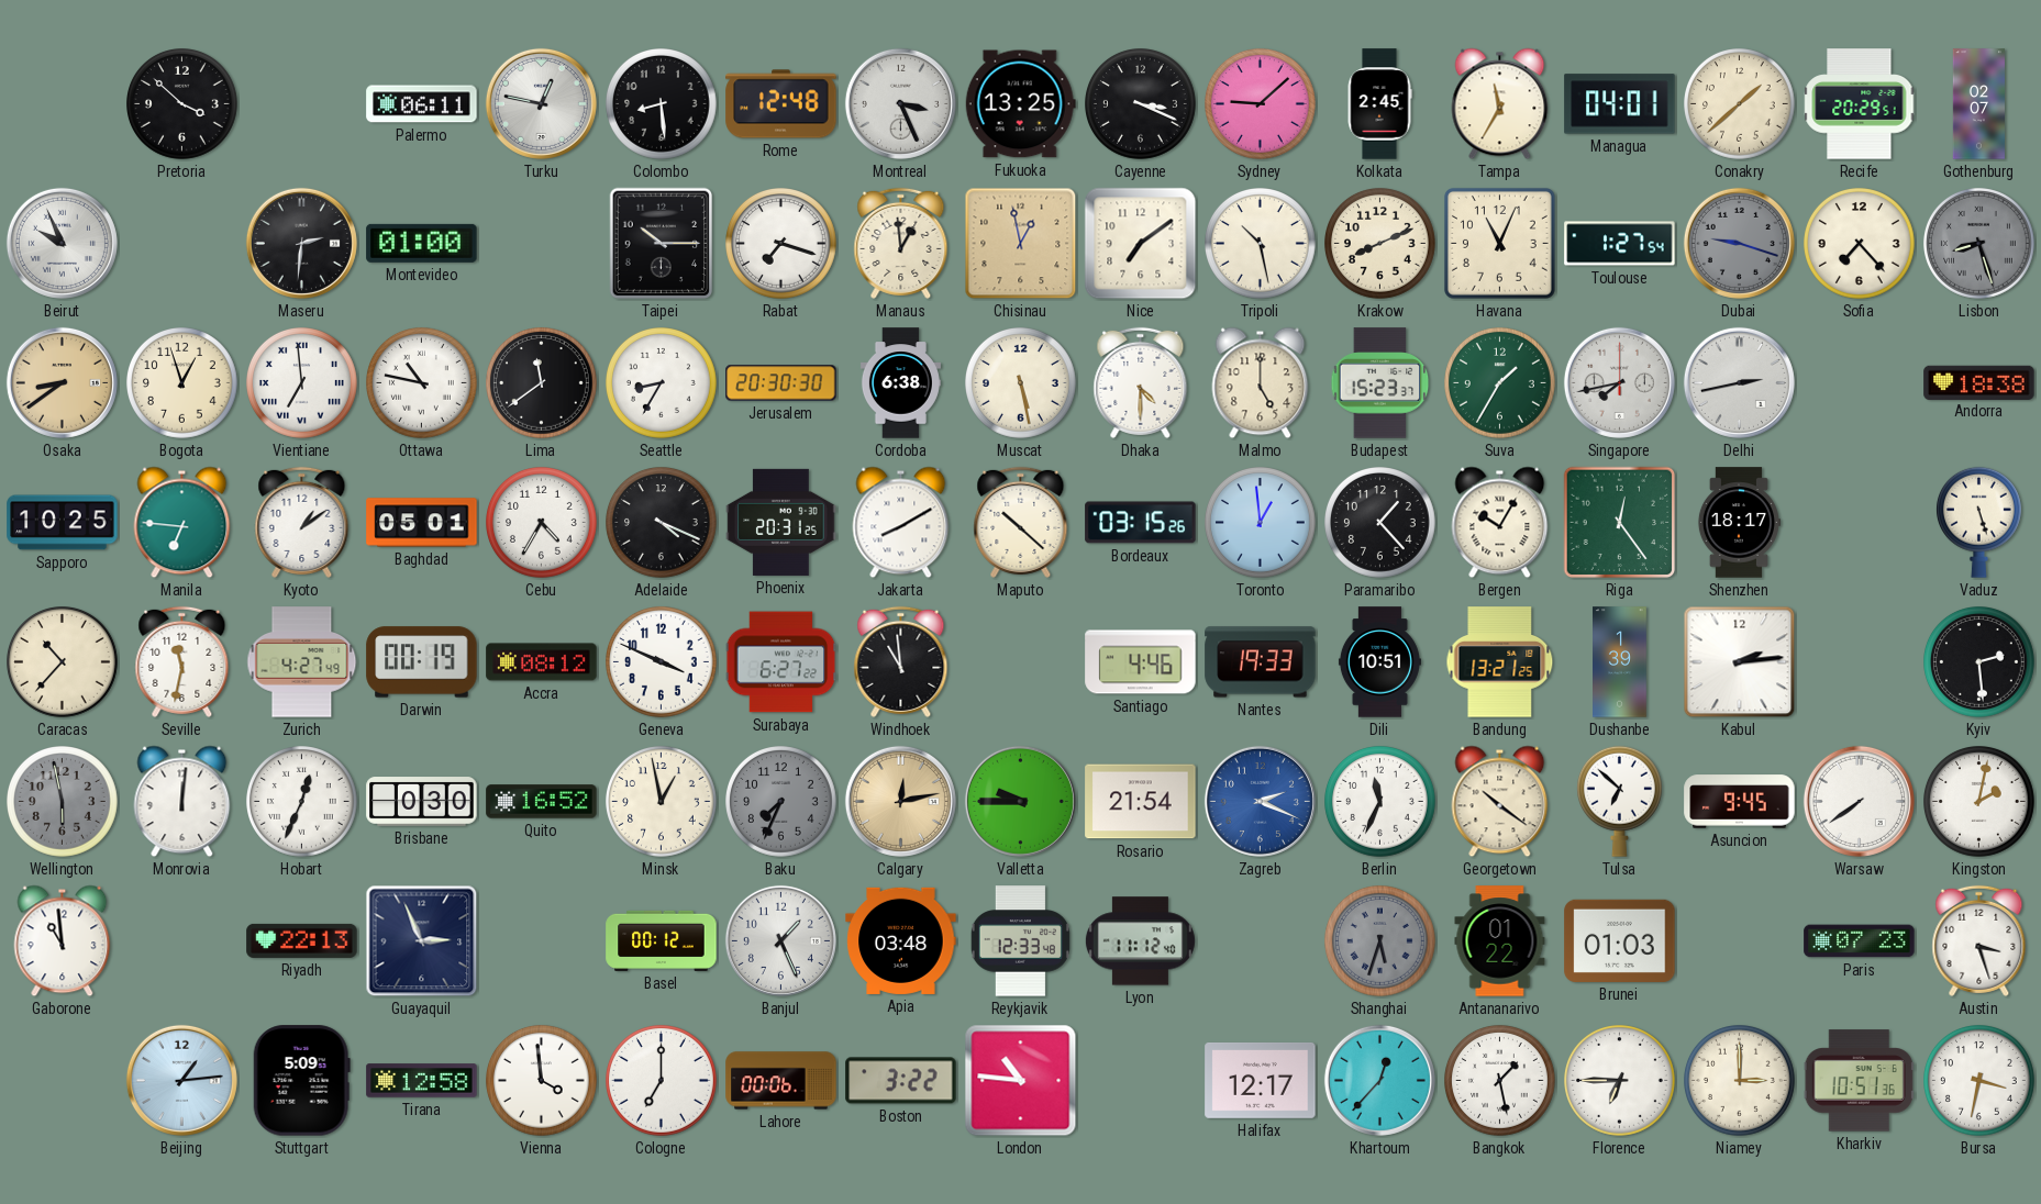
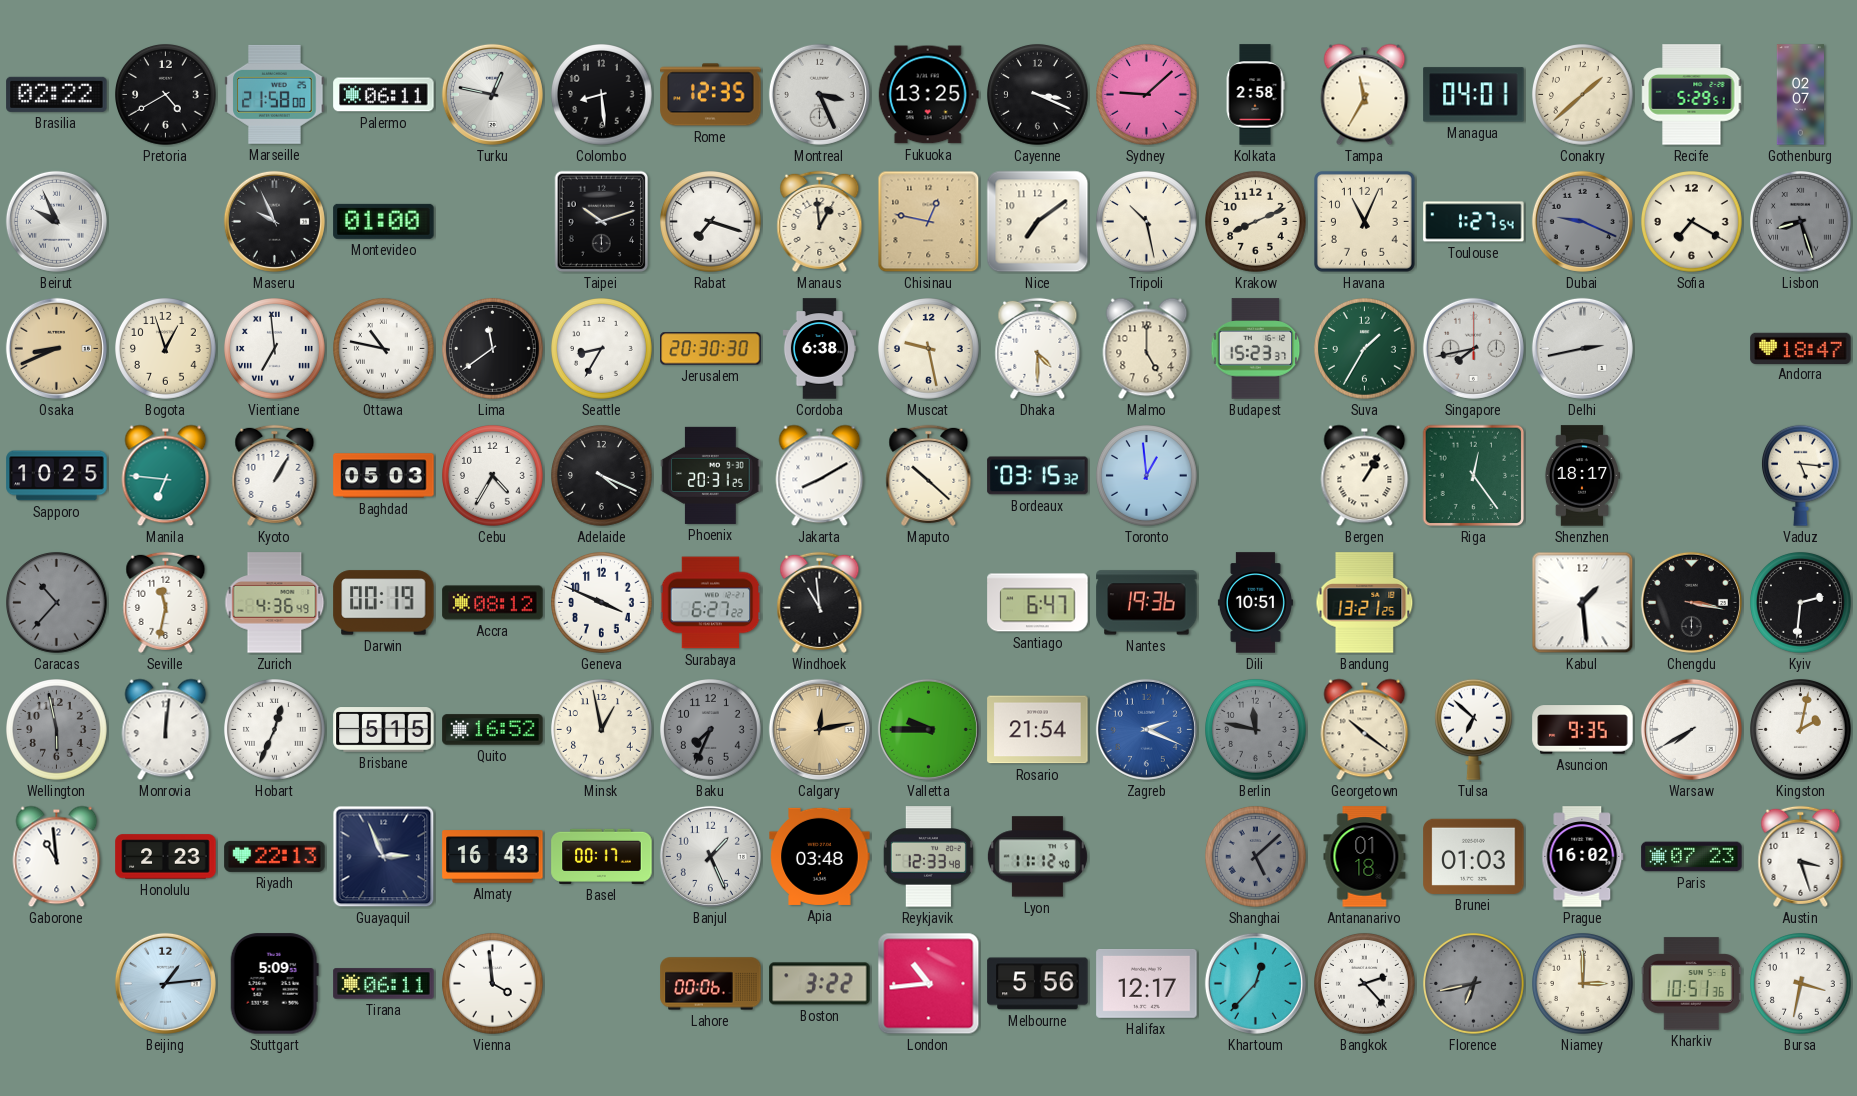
Brasilia: none -> 02:22 (57, 94)
Pretoria: 3:52 -> 4:40 (166, 95)
Marseille: none -> 21:58 (275, 94)
Rome: 12:48 -> 12:35 (711, 95)
Kolkata: 2:45 -> 2:58 (1255, 95)
Recife: 20:29 -> 5:29 (1692, 95)
Maseru: 2:31 -> 9:56 (274, 221)
Taipei: 10:15 -> 10:12 (602, 222)
Chisinau: 12:58 -> 12:47 (929, 222)
Dubai: 9:18 -> 9:19 (1582, 221)
Sofia: 7:23 -> 7:20 (1692, 222)
Osaka: 8:39 -> 8:41 (56, 348)
Muscat: 5:28 -> 9:28 (929, 349)
Andorra: 18:38 -> 18:47 (1801, 348)
Kyoto: 1:09 -> 1:05 (275, 475)
Baghdad: 05:01 -> 05:03 (384, 476)
Bordeaux: 03:15:26 -> 03:15:32 (1038, 476)
Paramaribo: 1:23 -> none (1380, 523)
Bergen: 10:05 -> 1:05 (1365, 476)
Vaduz: 5:27 -> 5:16 (1800, 475)
Caracas dial: cream -> grey (57, 603)
Zurich: 4:27 -> 4:36 (275, 603)
Santiago: 4:46 -> 6:47 (1038, 603)
Nantes: 19:33 -> 19:36 (1147, 603)
Dushanbe: 1:39 -> none (1620, 662)
Kabul: 2:14 -> 1:29 (1583, 603)
Chengdu: none -> 3:17 (1691, 602)
Kyiv: 2:29 -> 2:31 (1801, 603)
Brisbane: 0:30 -> 5:15 (384, 730)
Berlin: 11:34 -> 11:47 (1256, 730)
Berlin dial: white -> grey (1256, 730)
Asuncion: 9:45 -> 9:35 (1583, 730)
Warsaw: 7:39 -> 7:40 (1691, 729)
Honolulu: none -> 2:23 (166, 857)
Almaty: none -> 16:43 (493, 857)
Basel: 00:12 -> 00:17 (602, 856)
Shanghai: 5:33 -> 5:08 (1256, 857)
Antananarivo: 01:22 -> 01:18 (1365, 857)
Prague: none -> 16:02 (1583, 857)
Tirana: 12:58 -> 06:11 (384, 984)
Cologne: 7:00 -> none (662, 1081)
London: 10:46 -> 10:44 (929, 984)
Melbourne: none -> 5:56 (1038, 984)
Bangkok: 1:28 -> 2:23 (1365, 984)
Florence: 6:45 -> 6:43 (1474, 984)
Florence dial: white -> grey (1474, 984)
